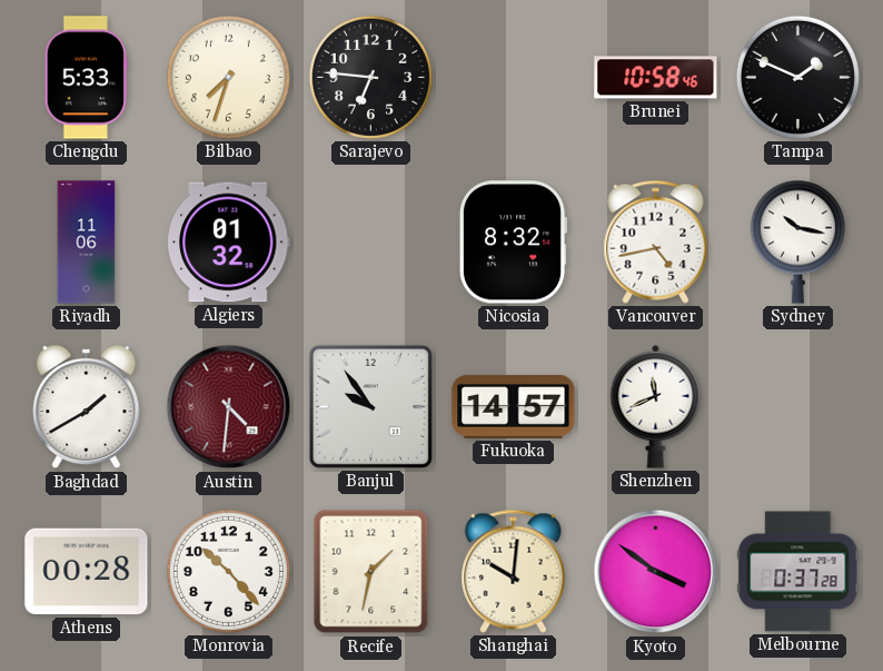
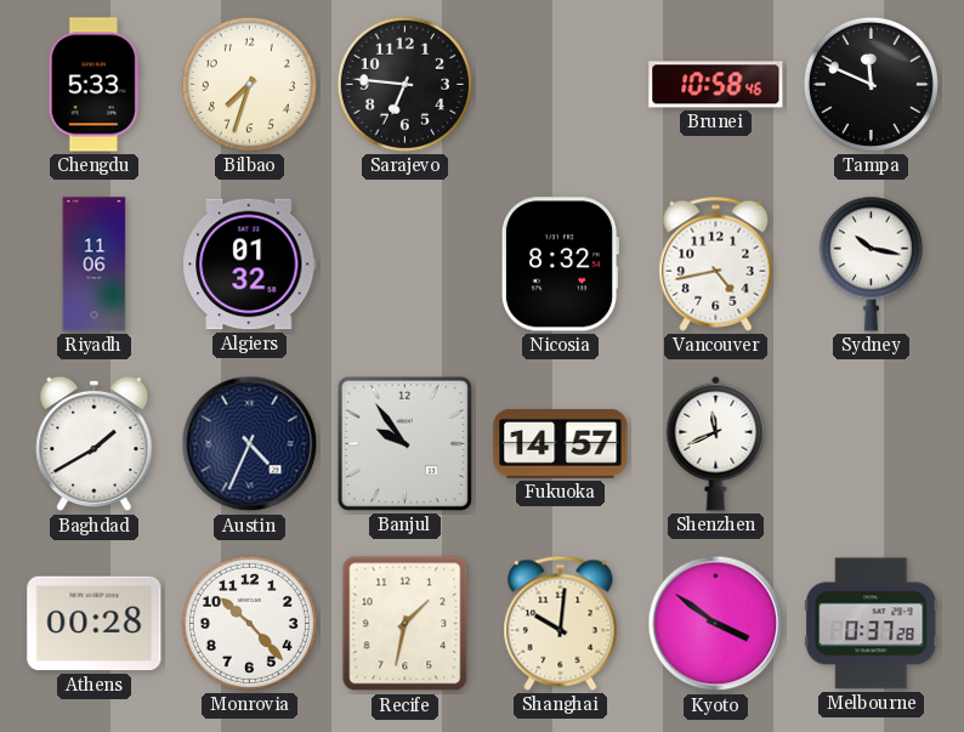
Tampa: 1:49 -> 11:49 (871, 84)
Austin: 4:31 -> 4:34 (250, 444)
Austin dial: burgundy -> navy (250, 444)
